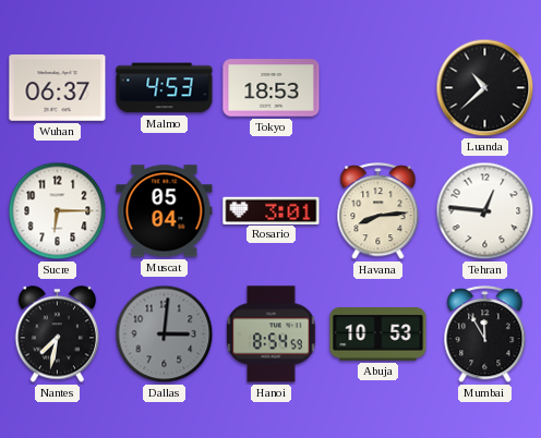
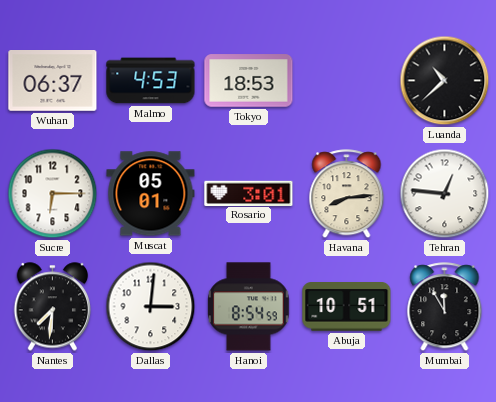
Muscat: 05:04 -> 05:01 (151, 194)
Nantes: 7:32 -> 7:31 (53, 307)
Dallas dial: grey -> white (151, 307)
Abuja: 10:53 -> 10:51 (347, 307)
